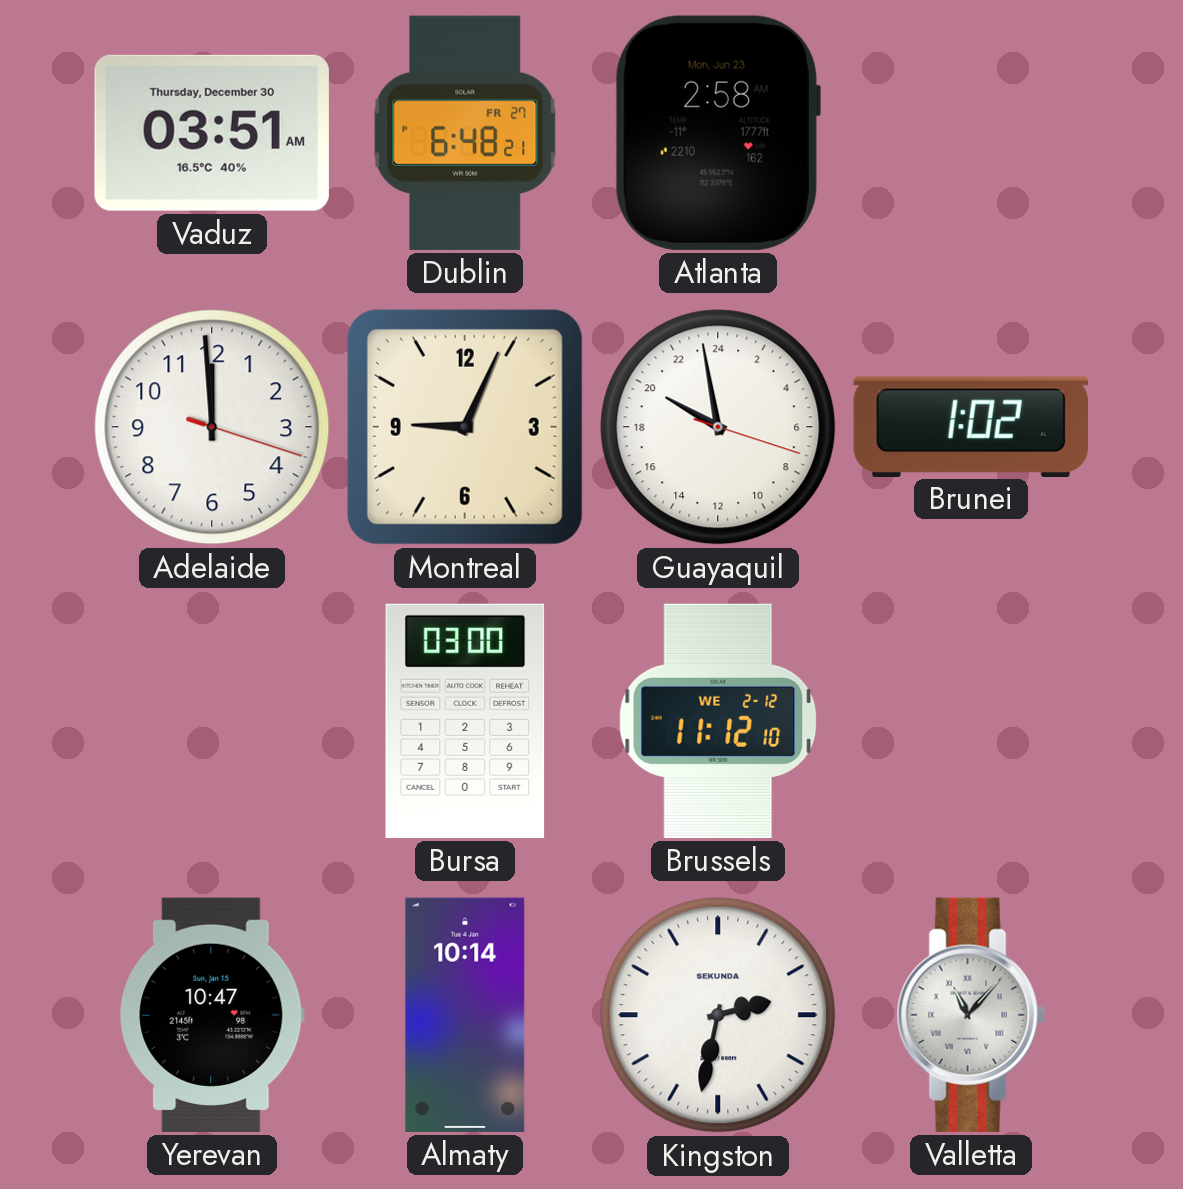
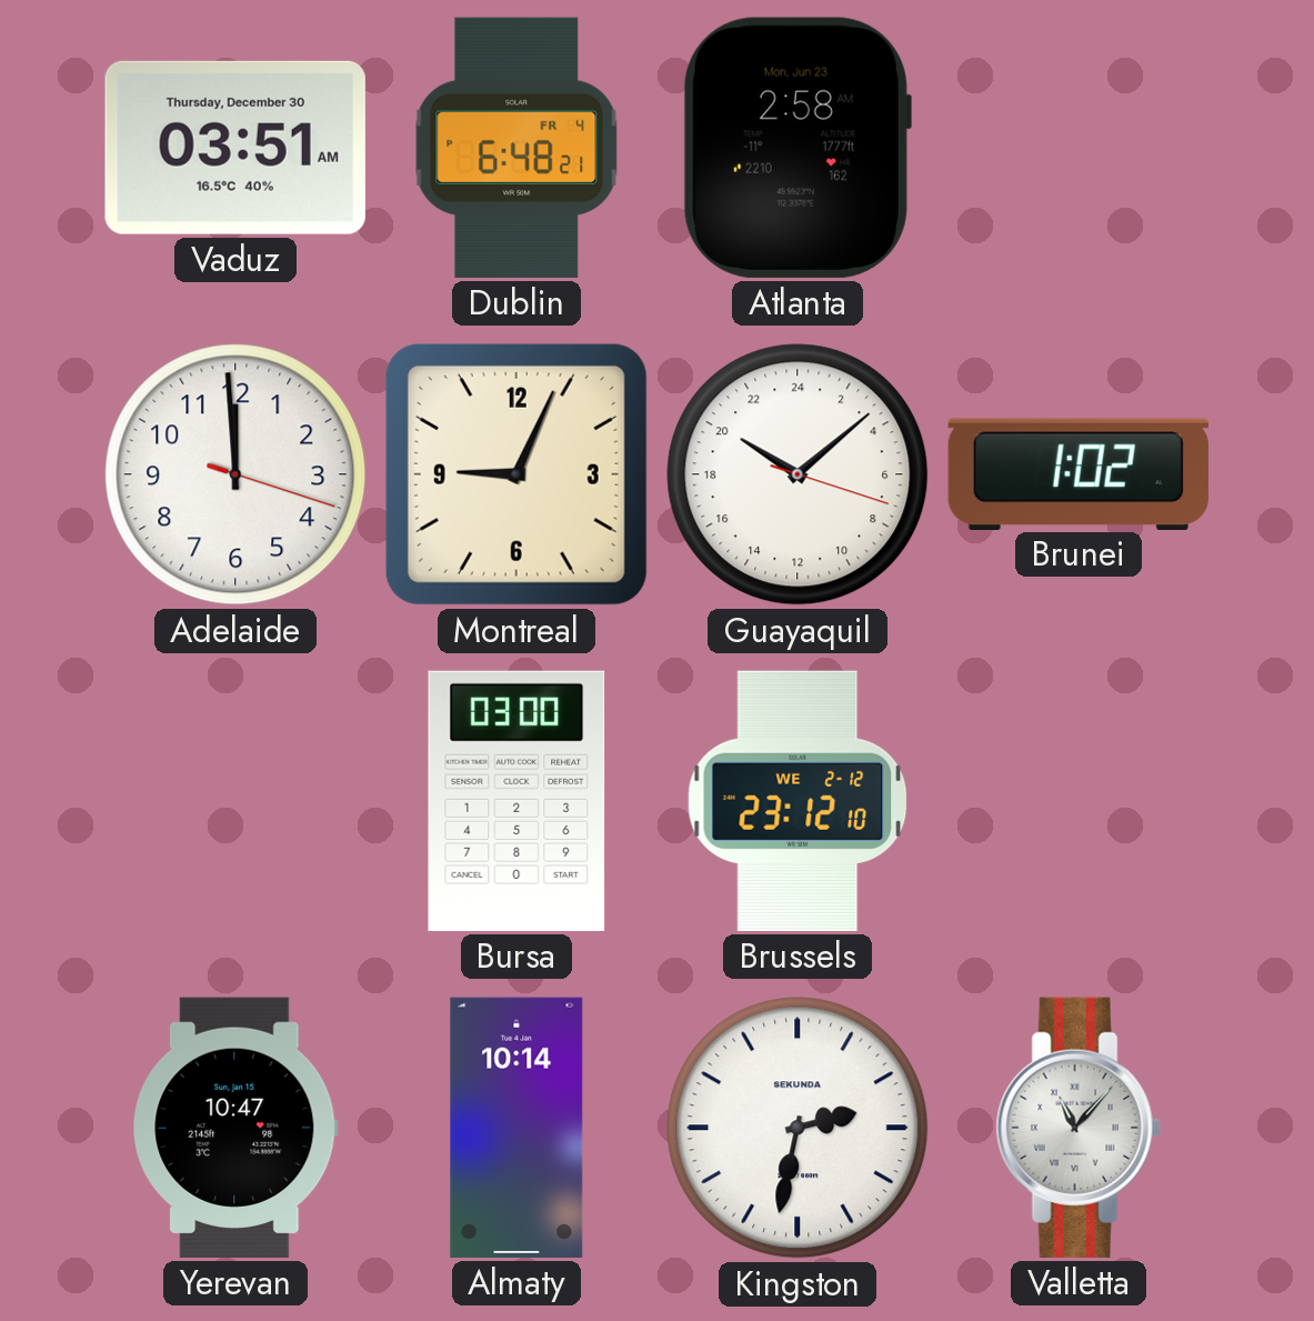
Dublin date: FR 27 -> FR 4 (516, 148)
Guayaquil: 19:58 -> 20:08 (798, 474)
Brussels: 11:12 -> 23:12 (798, 801)
